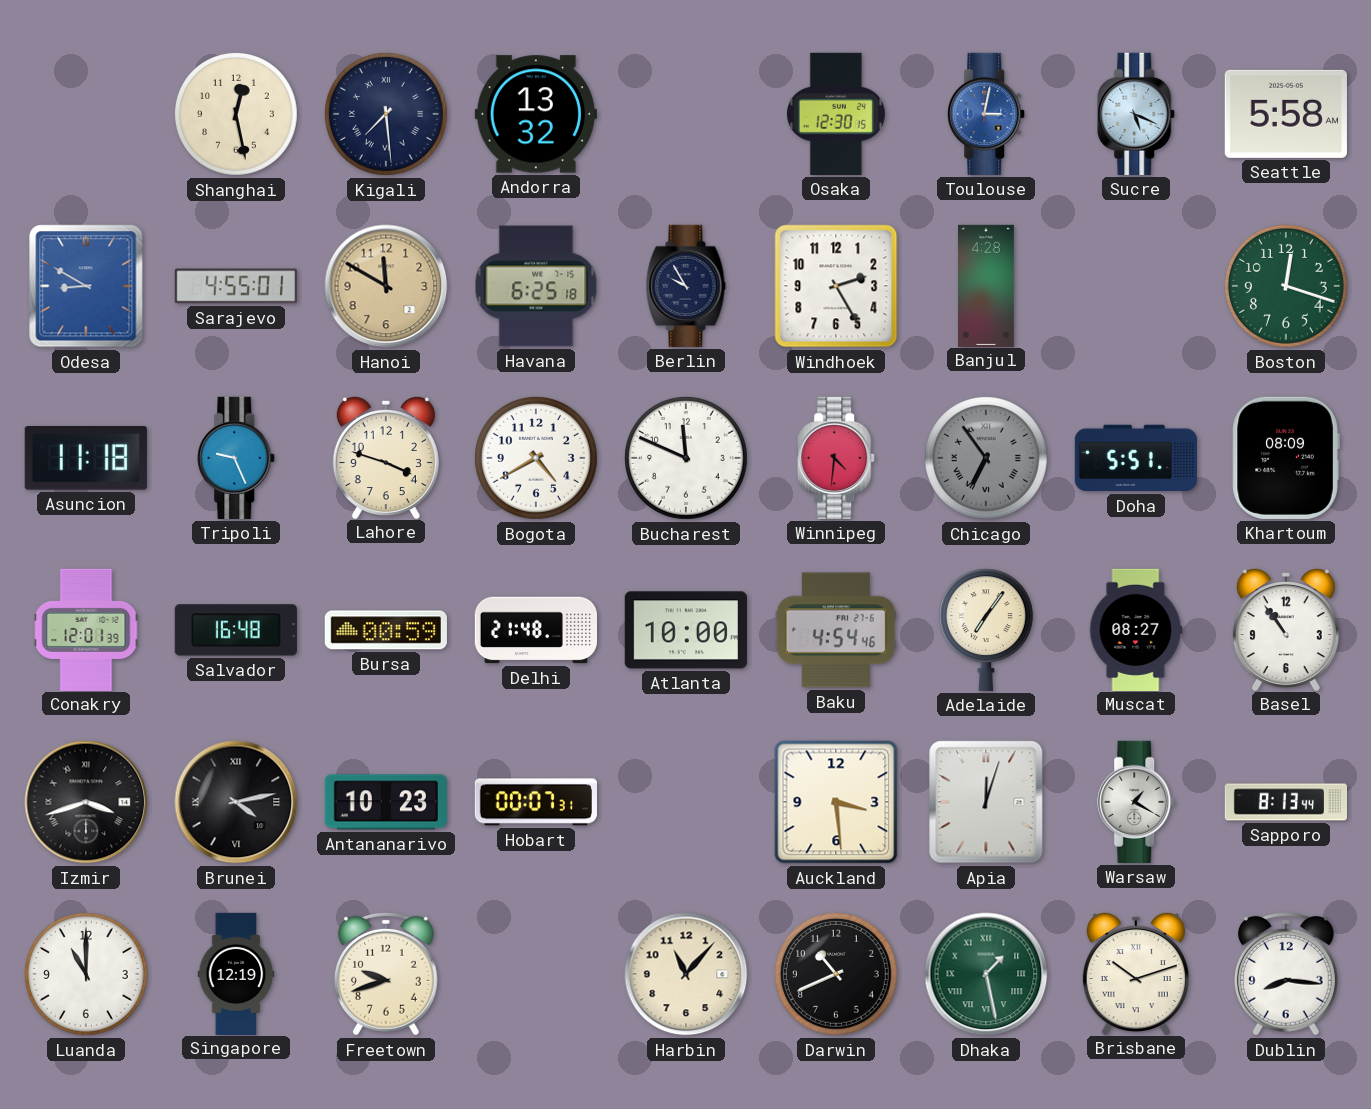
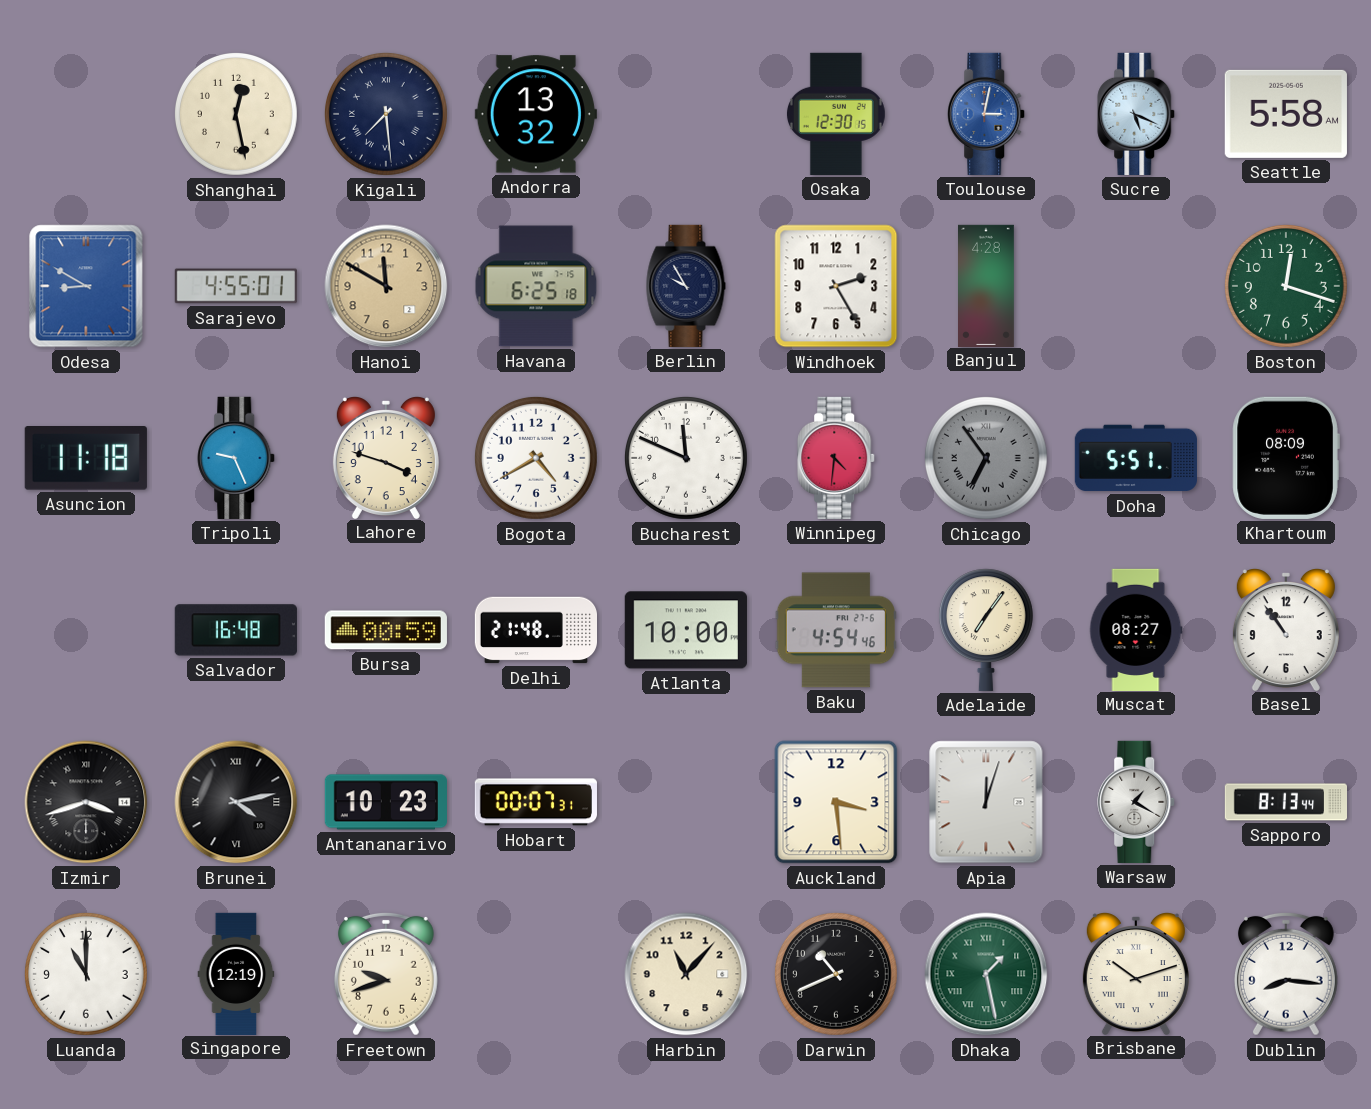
Conakry: 12:01 -> none (86, 629)
